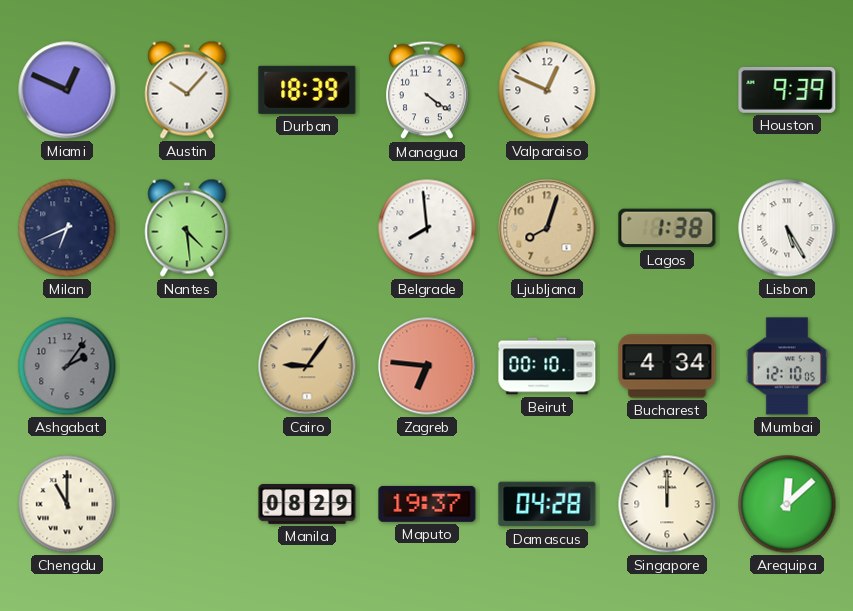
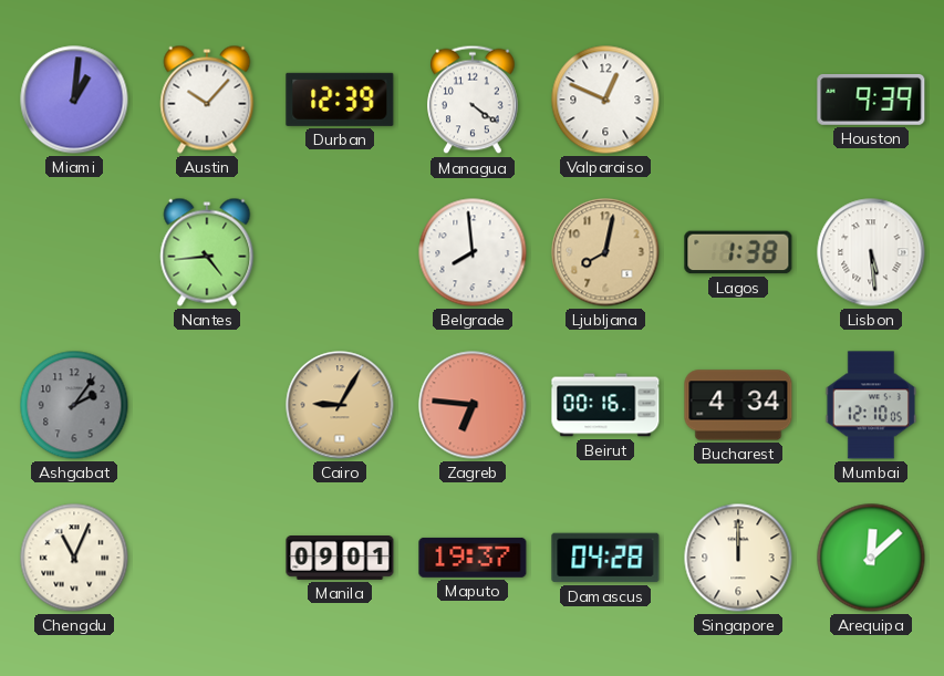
Miami: 12:49 -> 1:01 (74, 100)
Durban: 18:39 -> 12:39 (340, 100)
Milan: 6:41 -> none (67, 228)
Nantes: 4:29 -> 4:44 (207, 252)
Ljubljana: 8:03 -> 8:02 (605, 252)
Lisbon: 5:25 -> 5:29 (871, 252)
Cairo: 9:06 -> 9:05 (340, 405)
Beirut: 00:10 -> 00:16 (605, 405)
Chengdu: 11:00 -> 11:04 (74, 558)
Manila: 08:29 -> 09:01 (340, 559)
